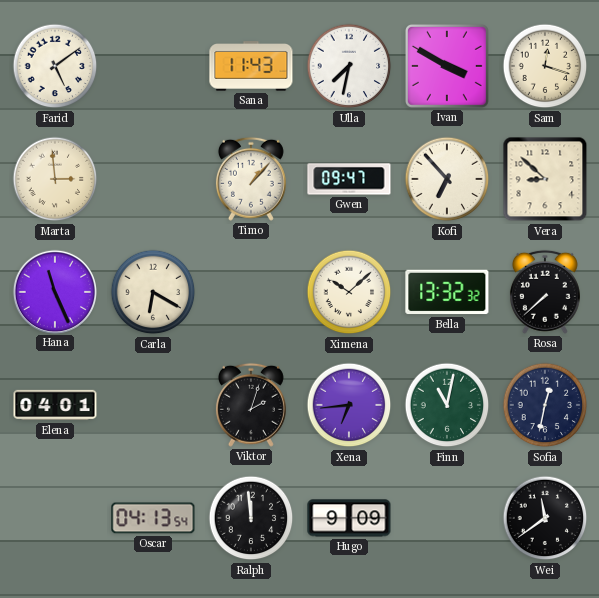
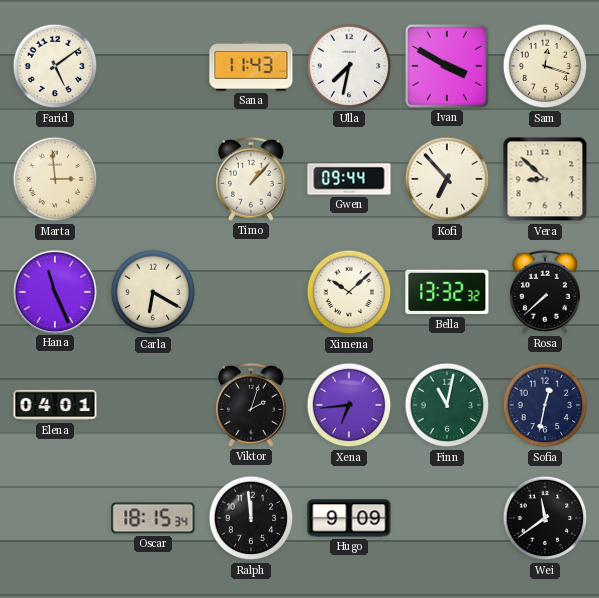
Gwen: 09:47 -> 09:44 (349, 179)
Oscar: 04:13 -> 18:15 (153, 518)
